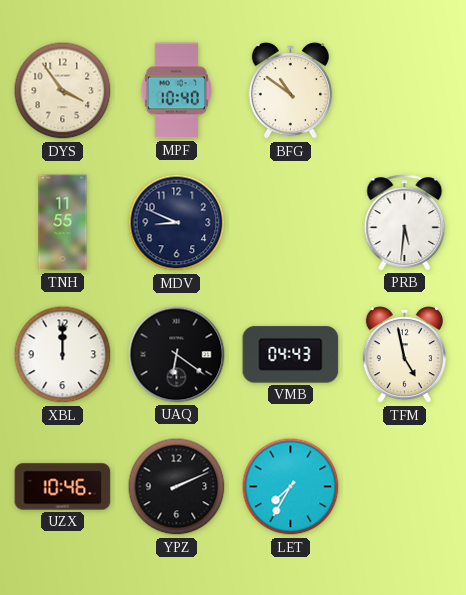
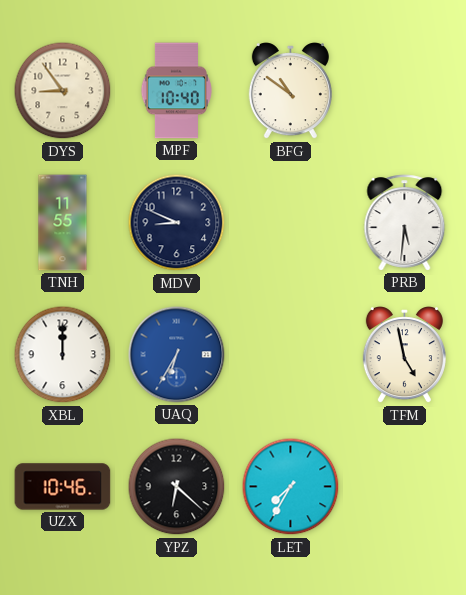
DYS: 3:54 -> 8:54 (63, 91)
UAQ: 6:21 -> 6:35 (177, 355)
UAQ dial: black -> blue (177, 355)
VMB: 04:43 -> none (291, 355)
YPZ: 2:11 -> 6:22 (177, 487)
